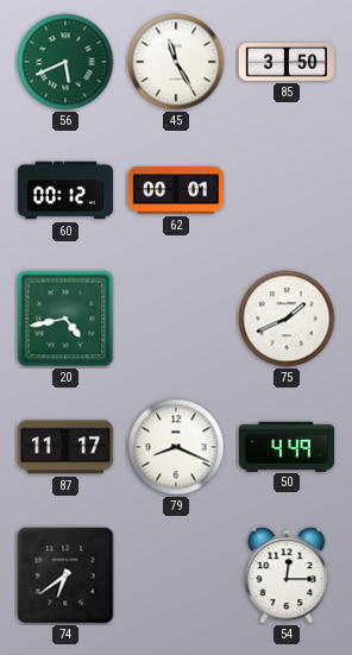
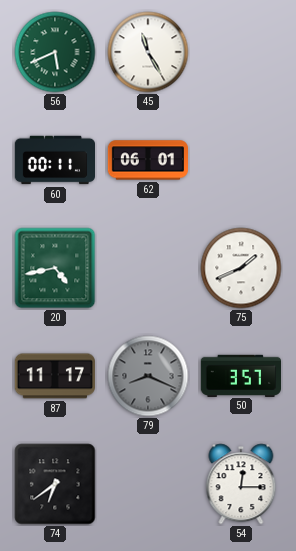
85: 3:50 -> none (285, 62)
60: 00:12 -> 00:11 (55, 160)
62: 00:01 -> 06:01 (147, 160)
79 dial: white -> grey (148, 376)
50: 4:49 -> 3:57 (240, 375)
